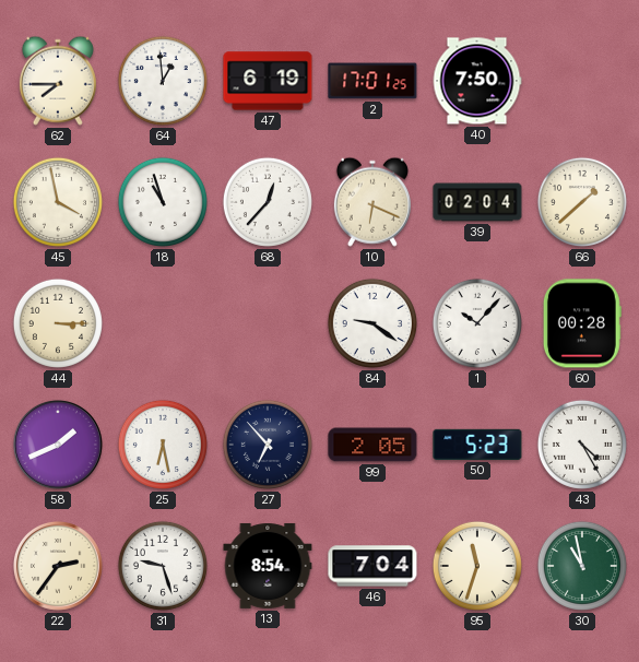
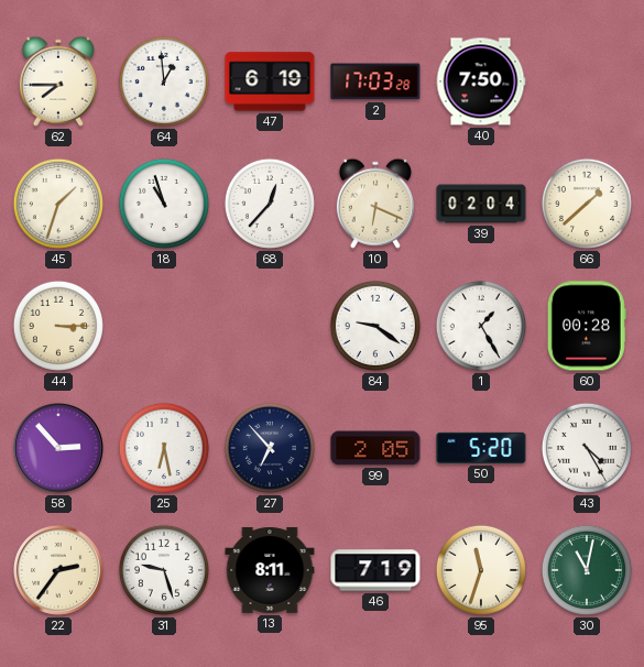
2: 17:01 -> 17:03 (375, 81)
45: 3:58 -> 1:33 (58, 204)
1: 10:07 -> 1:25 (481, 326)
58: 1:41 -> 2:53 (58, 448)
50: 5:23 -> 5:20 (481, 448)
13: 8:54 -> 8:11 (270, 570)
46: 7:04 -> 7:19 (375, 570)
30: 10:58 -> 11:02 (587, 570)
